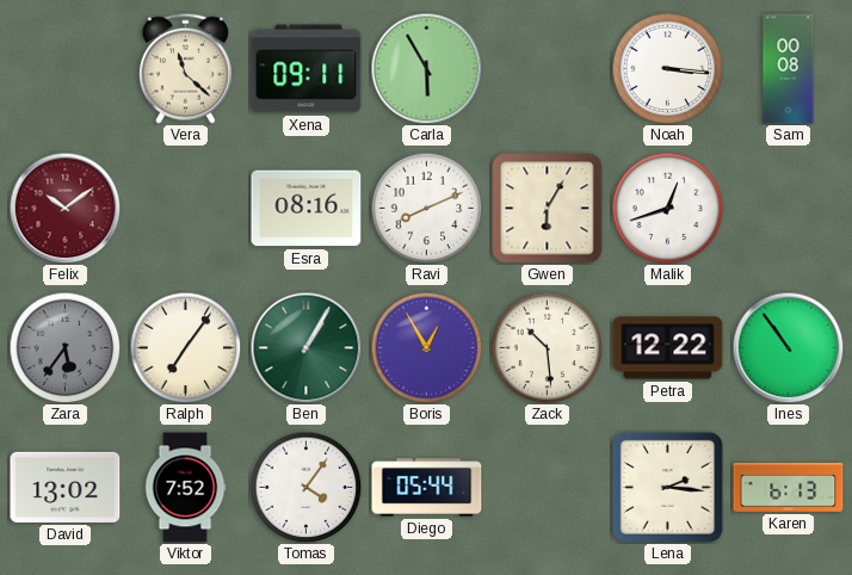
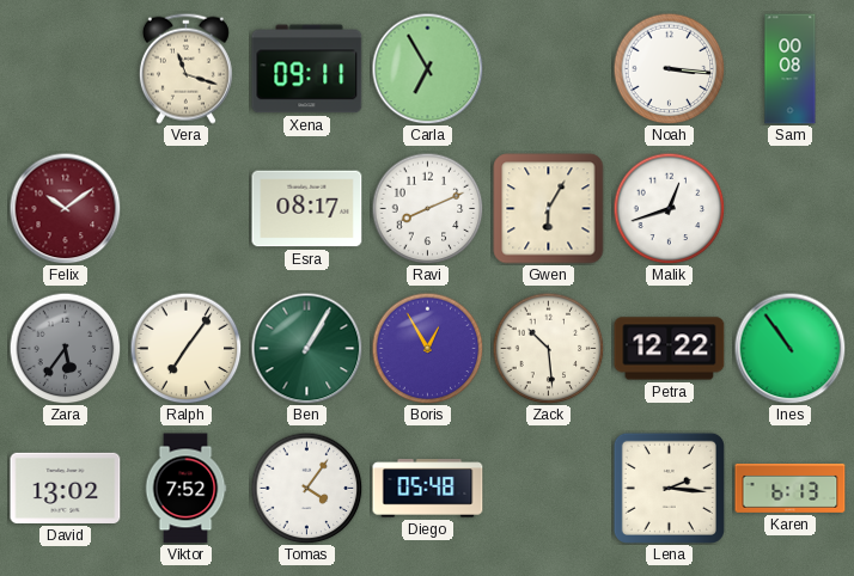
Vera: 11:22 -> 11:18 (185, 68)
Carla: 5:55 -> 6:55 (427, 68)
Esra: 08:16 -> 08:17 (307, 209)
Diego: 05:44 -> 05:48 (428, 489)
